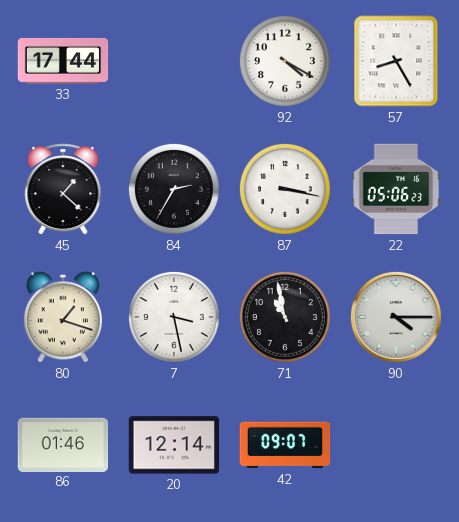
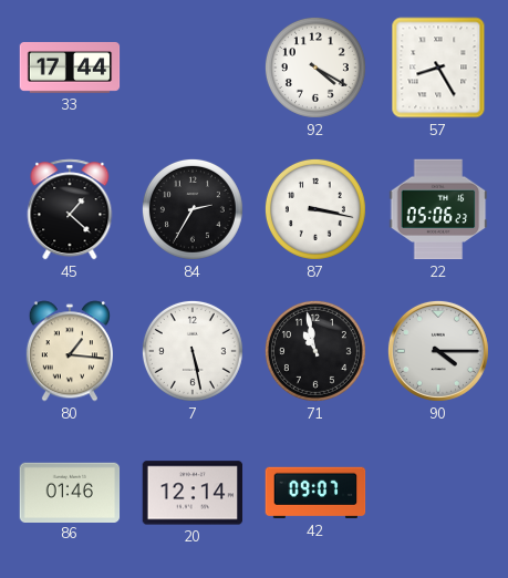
80: 1:18 -> 1:16 (70, 351)
7: 3:28 -> 5:28 (193, 351)
